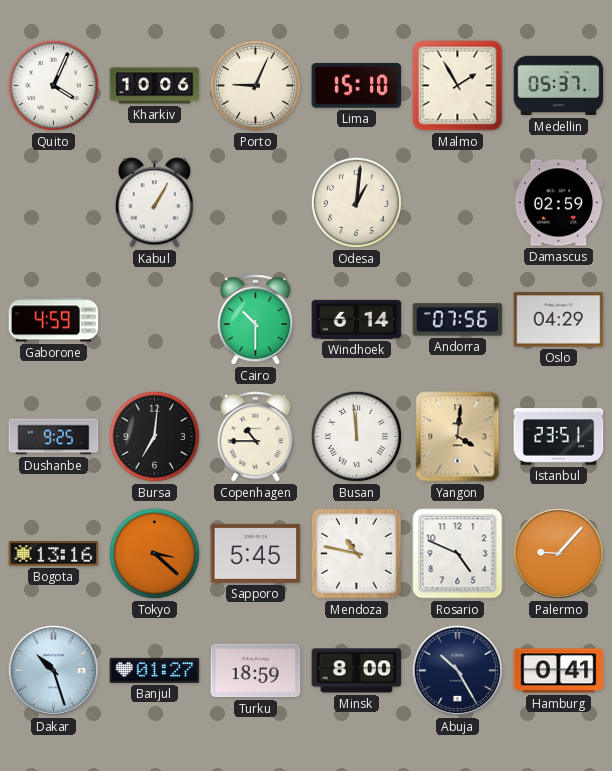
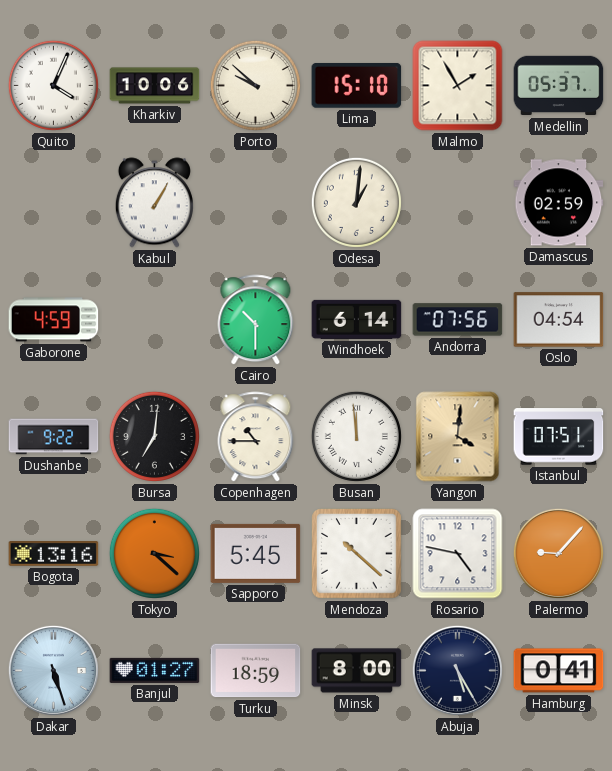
Porto: 9:04 -> 9:52 (255, 85)
Oslo: 04:29 -> 04:54 (559, 320)
Dushanbe: 9:25 -> 9:22 (54, 437)
Istanbul: 23:51 -> 07:51 (559, 437)
Mendoza: 10:47 -> 10:22 (357, 554)
Rosario: 4:49 -> 4:47 (458, 554)
Dakar: 10:27 -> 5:27 (53, 670)
Abuja: 10:25 -> 5:25 (457, 670)
